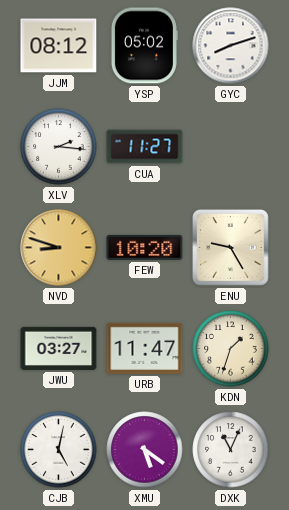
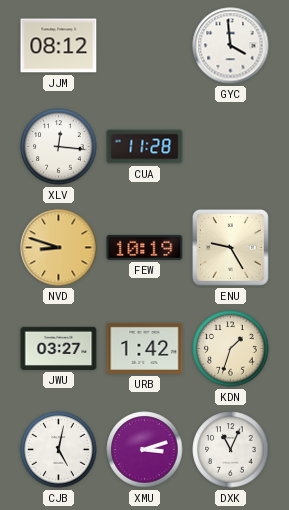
YSP: 05:02 -> none (144, 46)
GYC: 8:12 -> 3:59 (231, 46)
XLV: 2:16 -> 12:16 (59, 147)
CUA: 11:27 -> 11:28 (145, 147)
FEW: 10:20 -> 10:19 (145, 247)
URB: 11:47 -> 1:42 (145, 348)
XMU: 5:21 -> 3:12 (145, 450)
